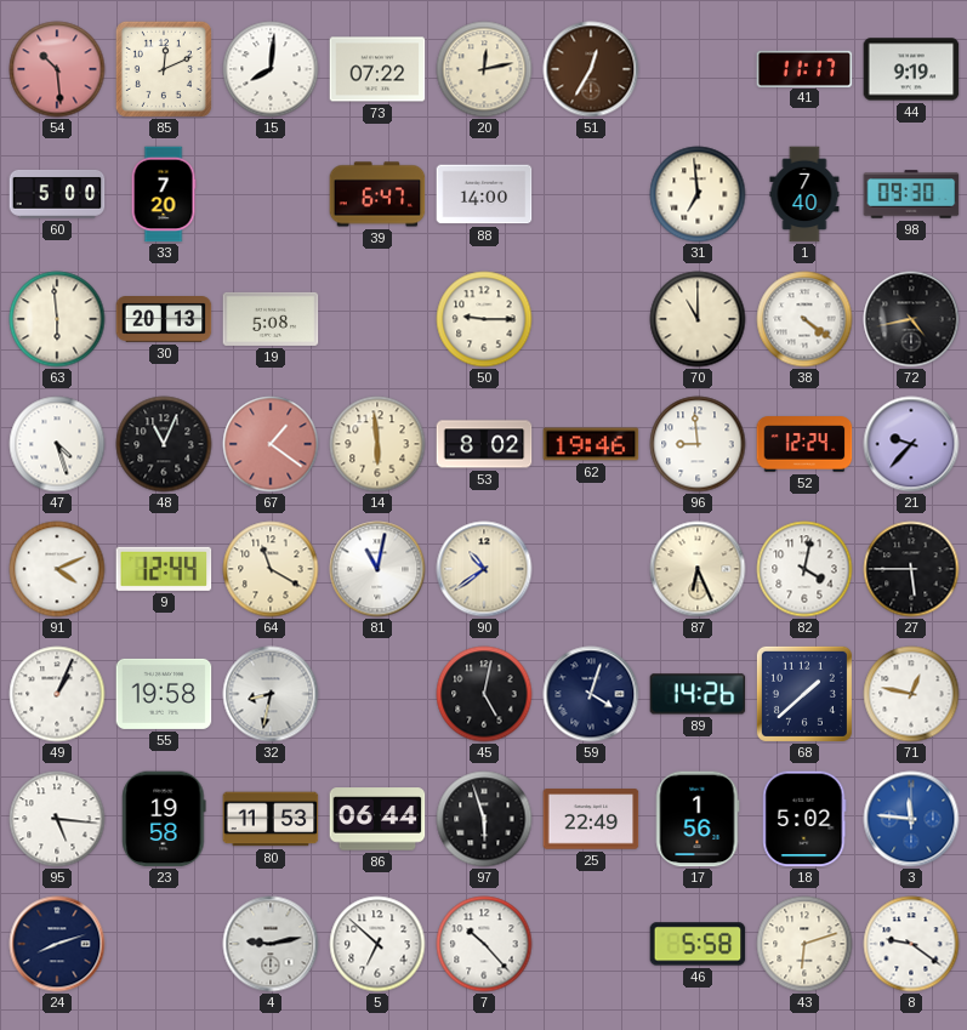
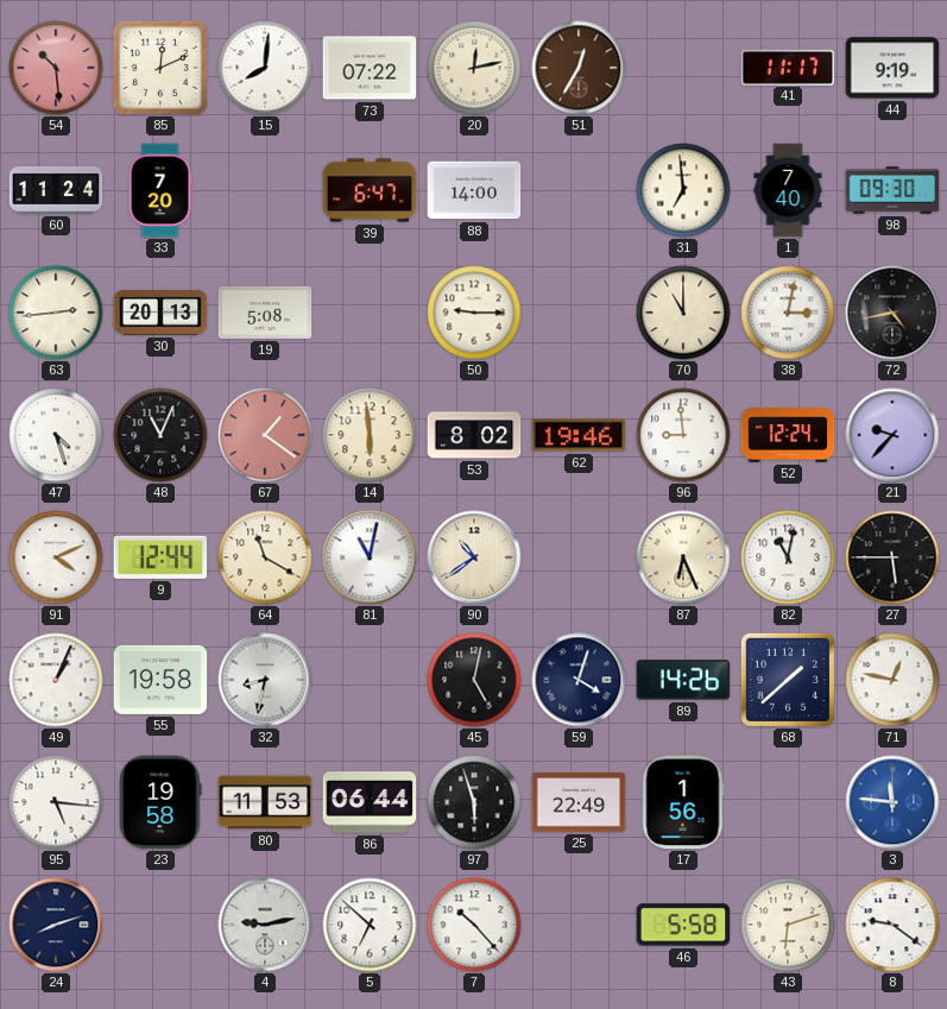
60: 5:00 -> 11:24 (56, 190)
63: 5:59 -> 2:44 (56, 313)
38: 4:21 -> 3:02 (788, 313)
82: 4:02 -> 11:02 (788, 557)
18: 5:02 -> none (804, 819)
